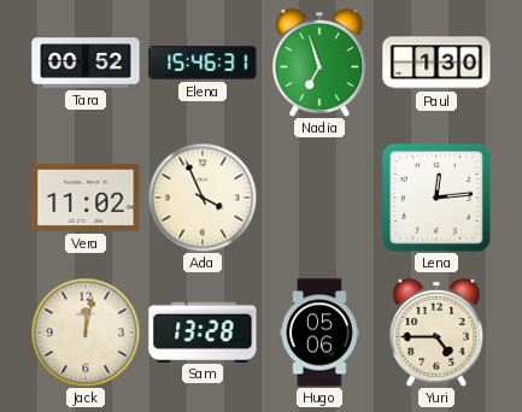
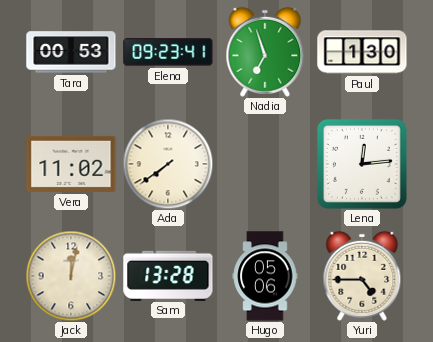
Tara: 00:52 -> 00:53 (71, 52)
Elena: 15:46 -> 09:23 (168, 52)
Ada: 3:56 -> 7:39 (168, 164)
